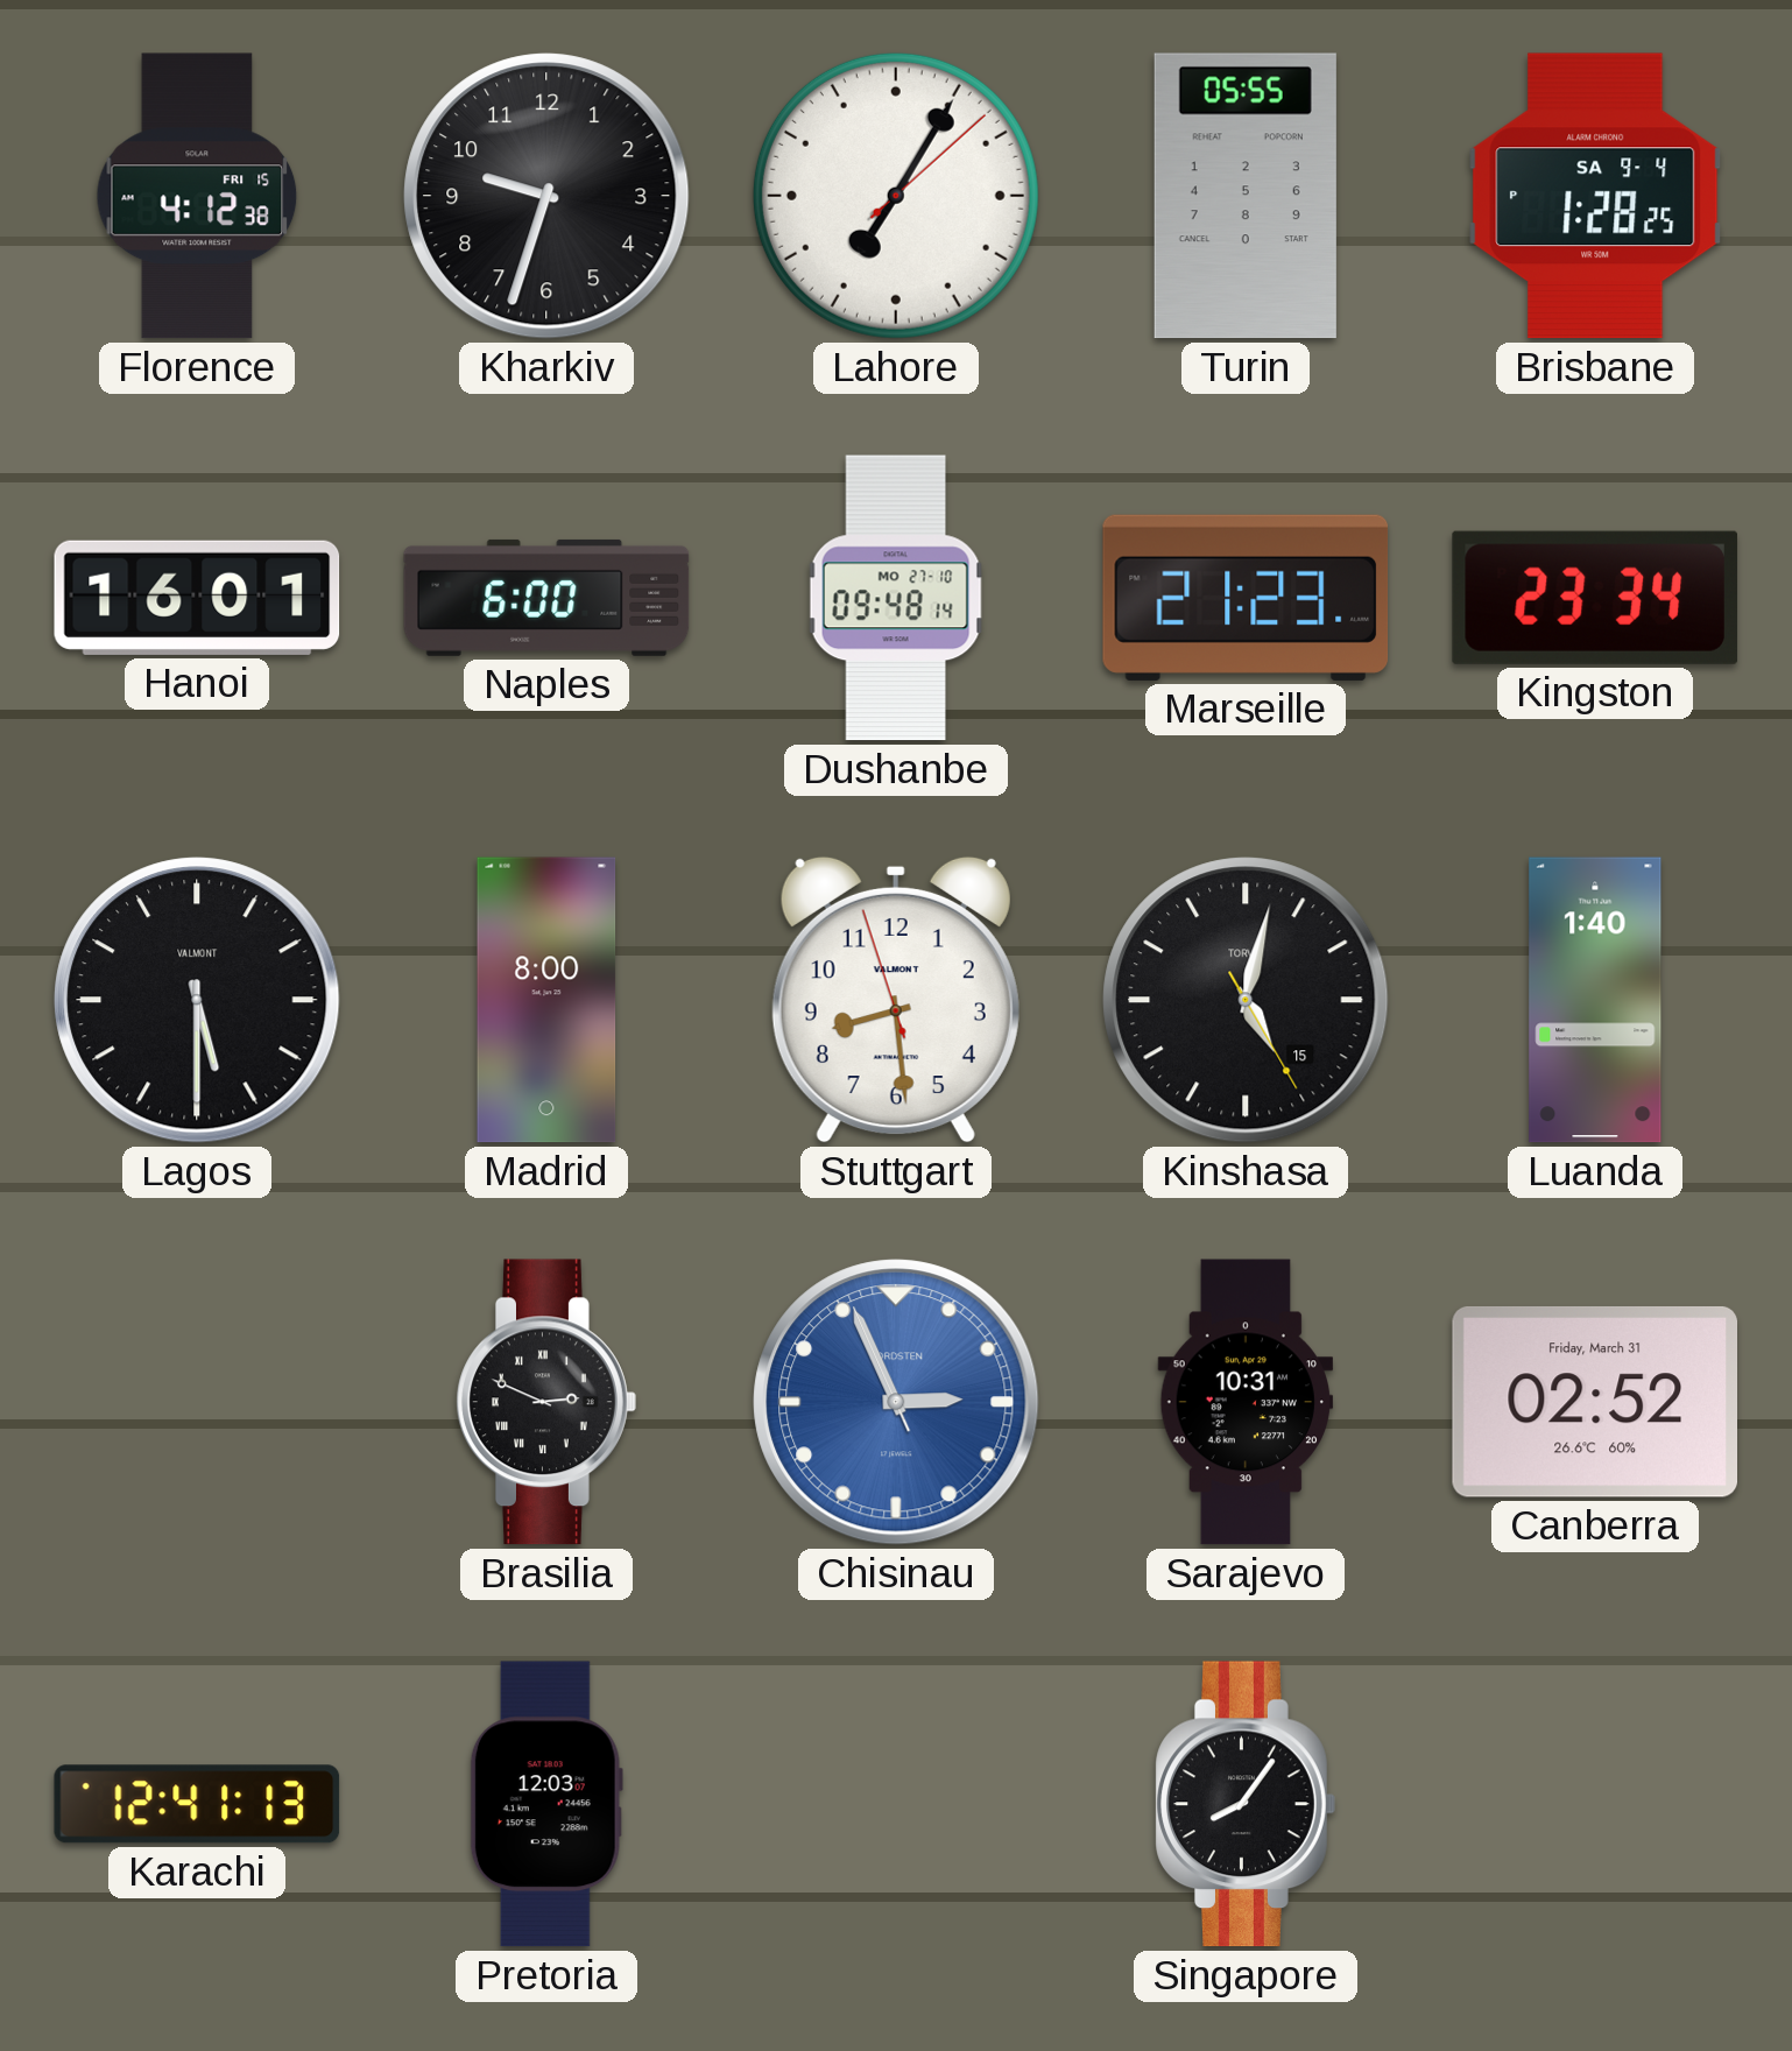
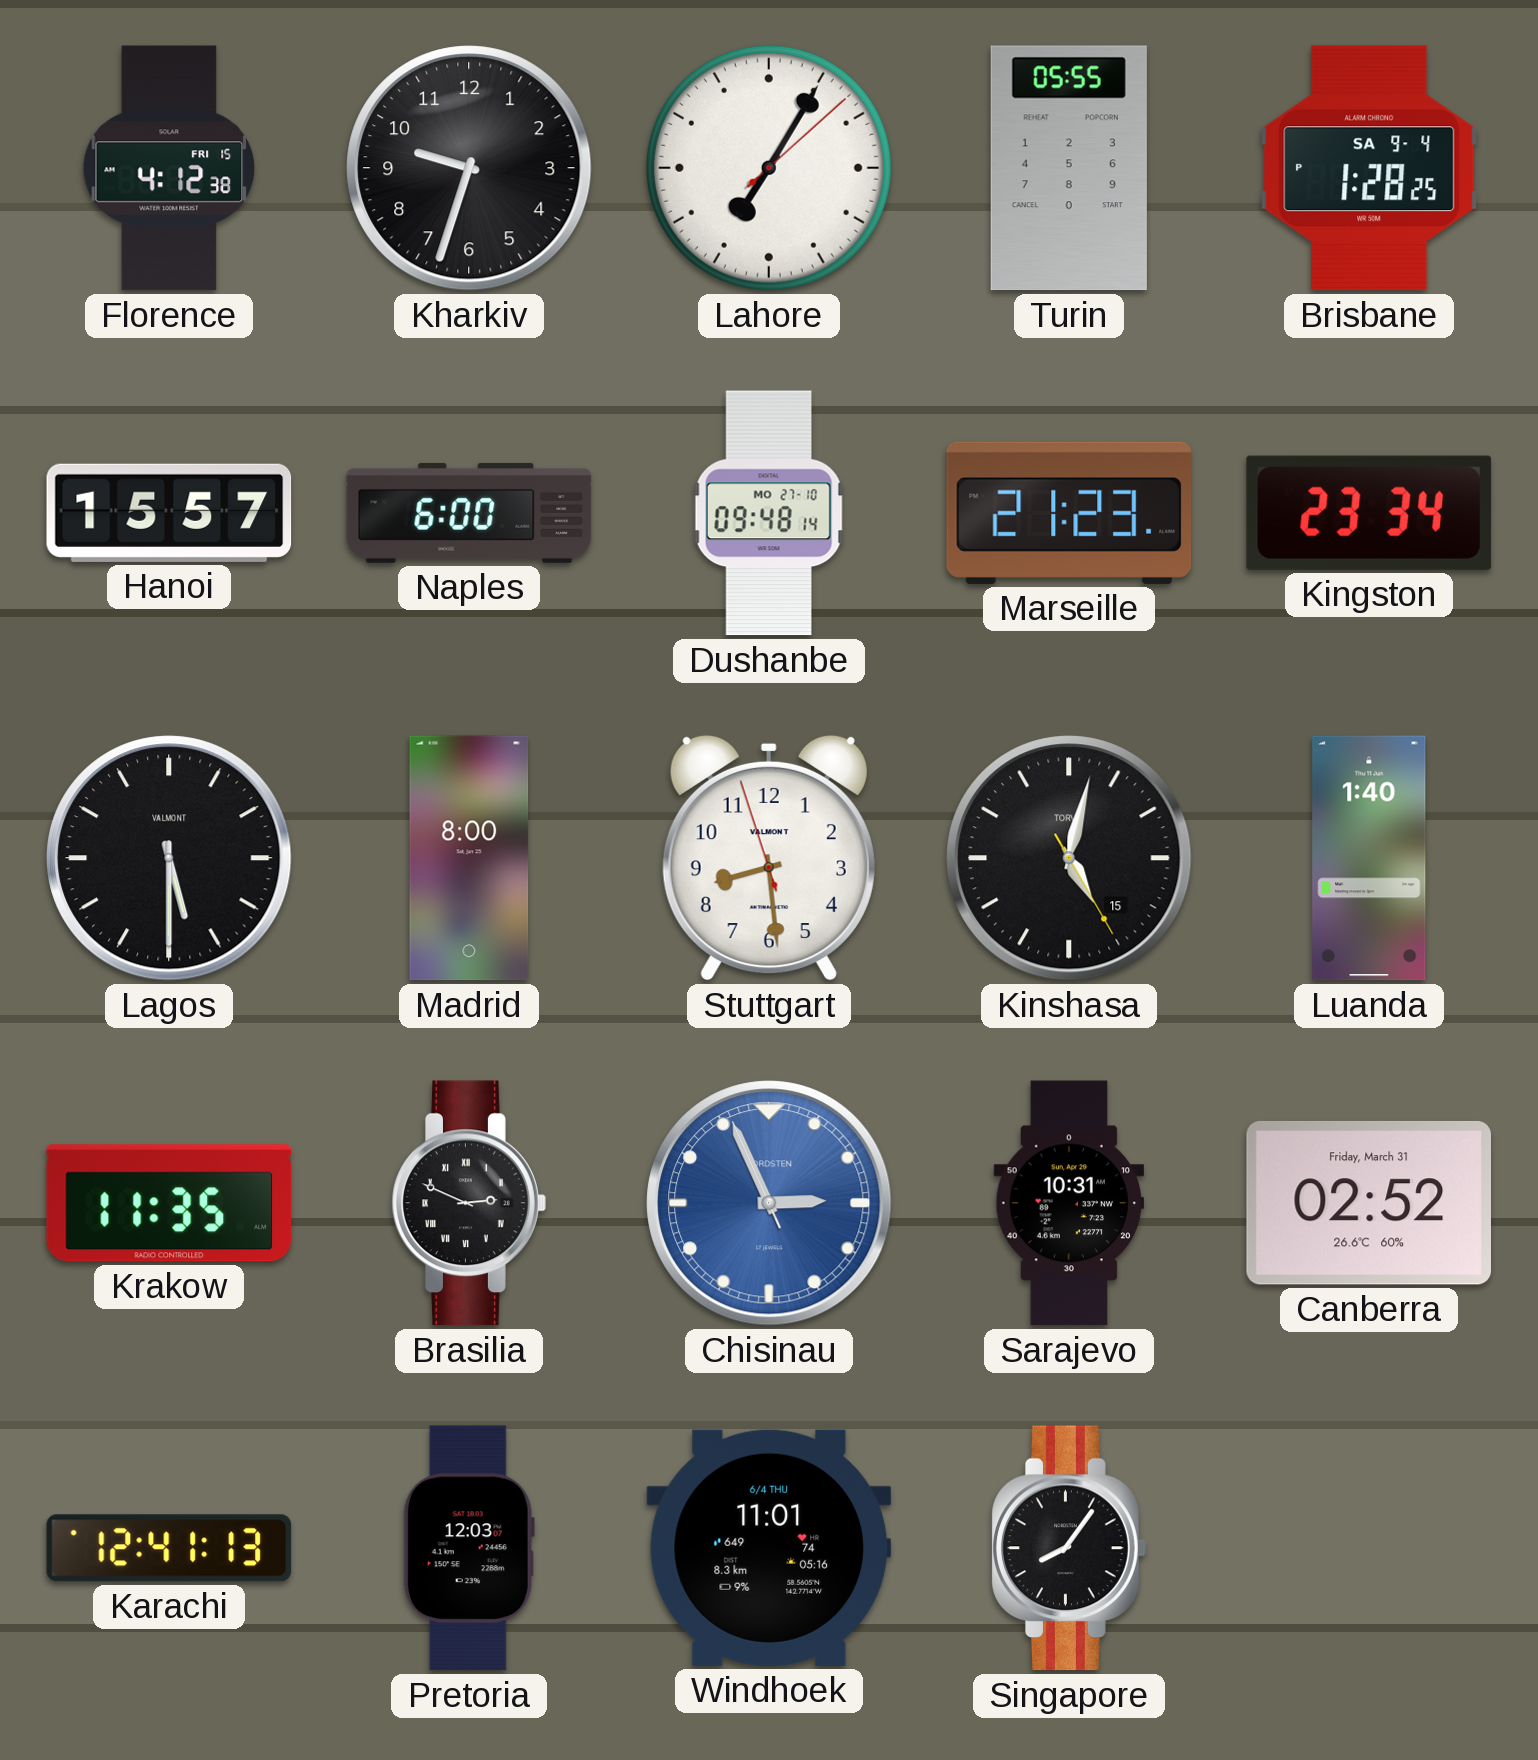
Hanoi: 16:01 -> 15:57 (169, 513)
Krakow: none -> 11:35 (169, 1203)
Windhoek: none -> 11:01 (769, 1548)
